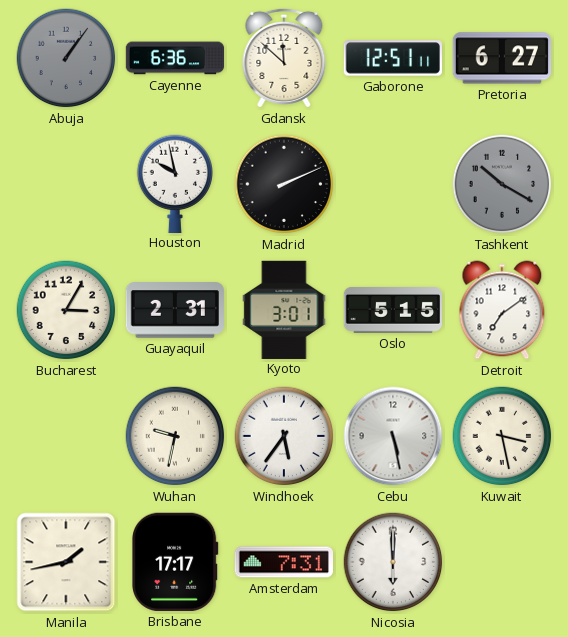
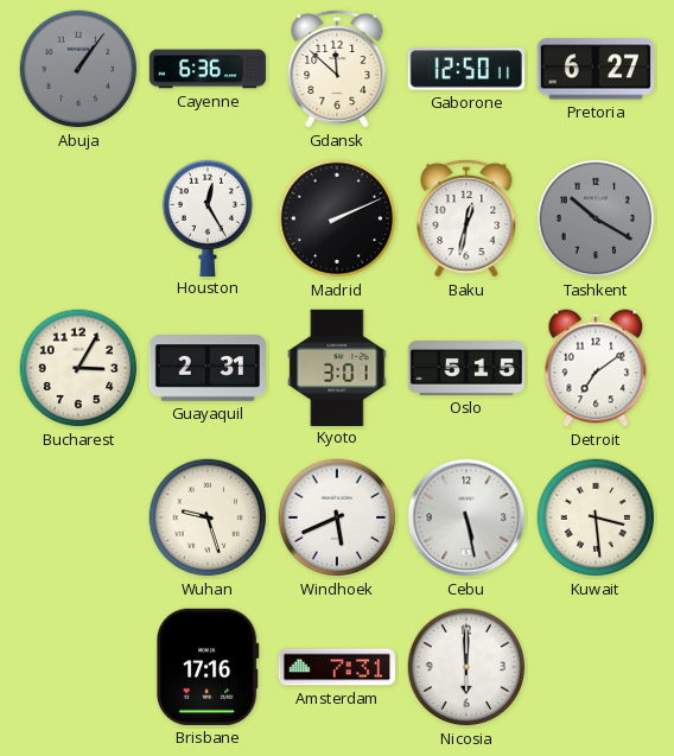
Gaborone: 12:51 -> 12:50 (465, 69)
Houston: 9:58 -> 12:25 (206, 217)
Baku: none -> 12:32 (466, 218)
Wuhan: 9:32 -> 9:27 (208, 517)
Windhoek: 5:36 -> 5:41 (337, 517)
Kuwait: 3:28 -> 3:29 (596, 517)
Manila: 1:43 -> none (66, 562)
Brisbane: 17:17 -> 17:16 (208, 667)
